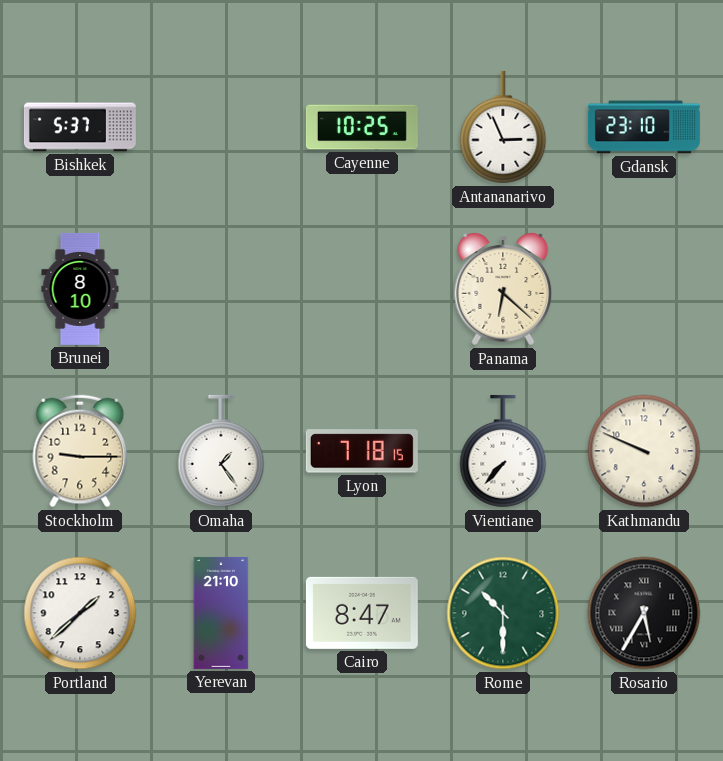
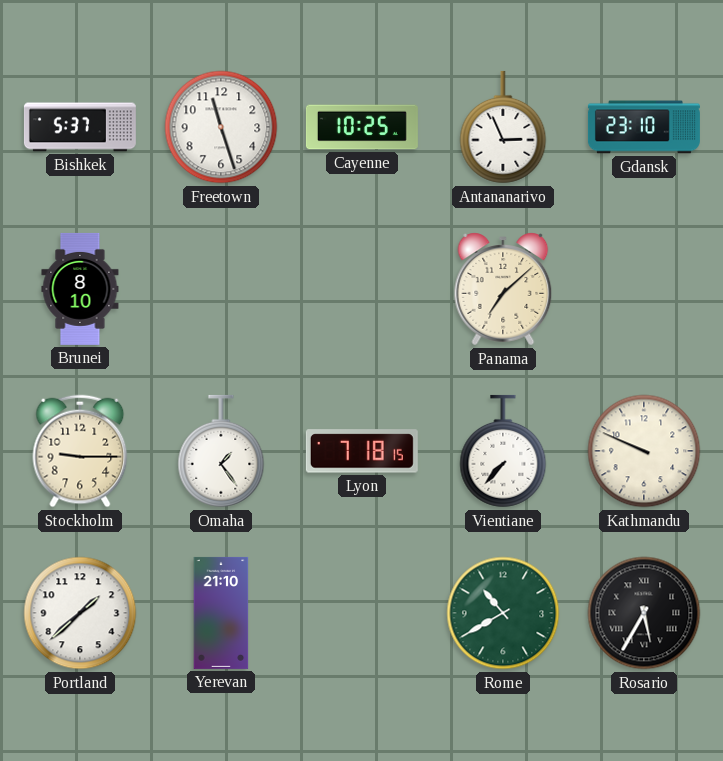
Freetown: none -> 11:27 (221, 127)
Panama: 6:22 -> 7:08 (503, 289)
Cairo: 8:47 -> none (362, 613)
Rome: 10:30 -> 10:40 (503, 613)
